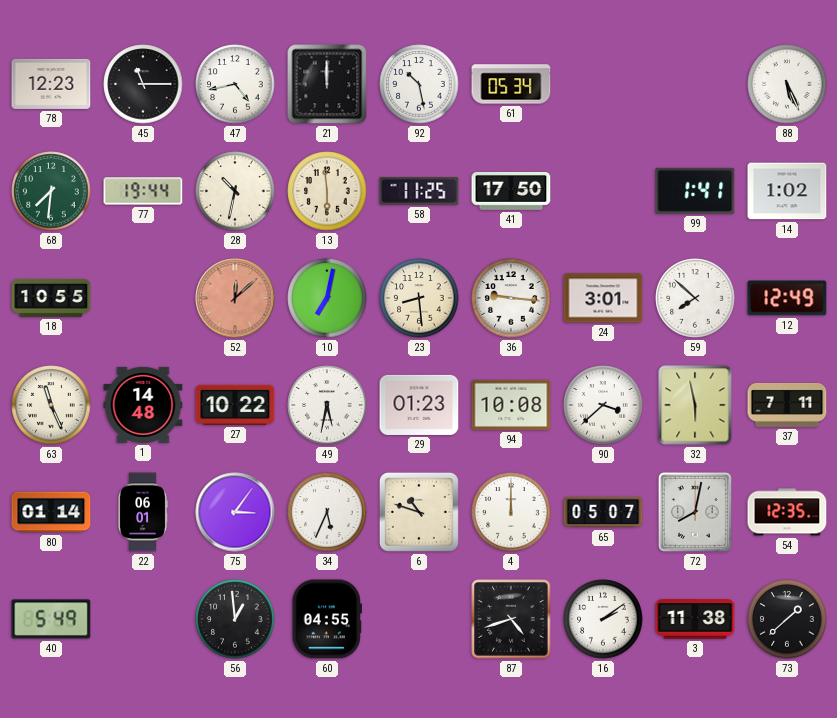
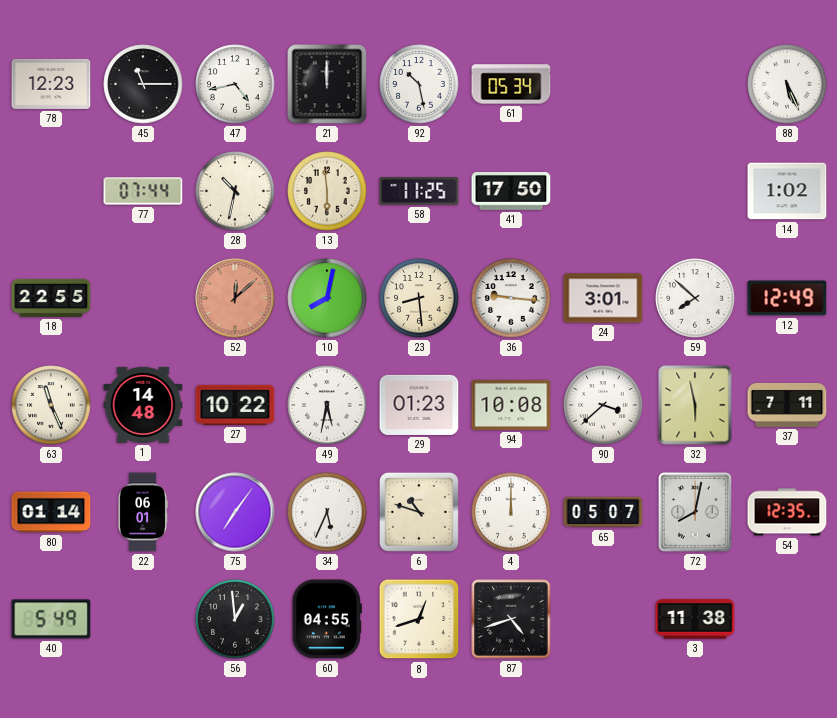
68: 7:31 -> none (51, 191)
77: 19:44 -> 07:44 (143, 191)
99: 1:41 -> none (695, 191)
18: 10:55 -> 22:55 (51, 298)
10: 7:02 -> 8:02 (327, 298)
75: 3:06 -> 7:06 (235, 512)
8: none -> 12:42 (419, 619)
16: 2:09 -> none (603, 619)
73: 1:38 -> none (787, 619)
